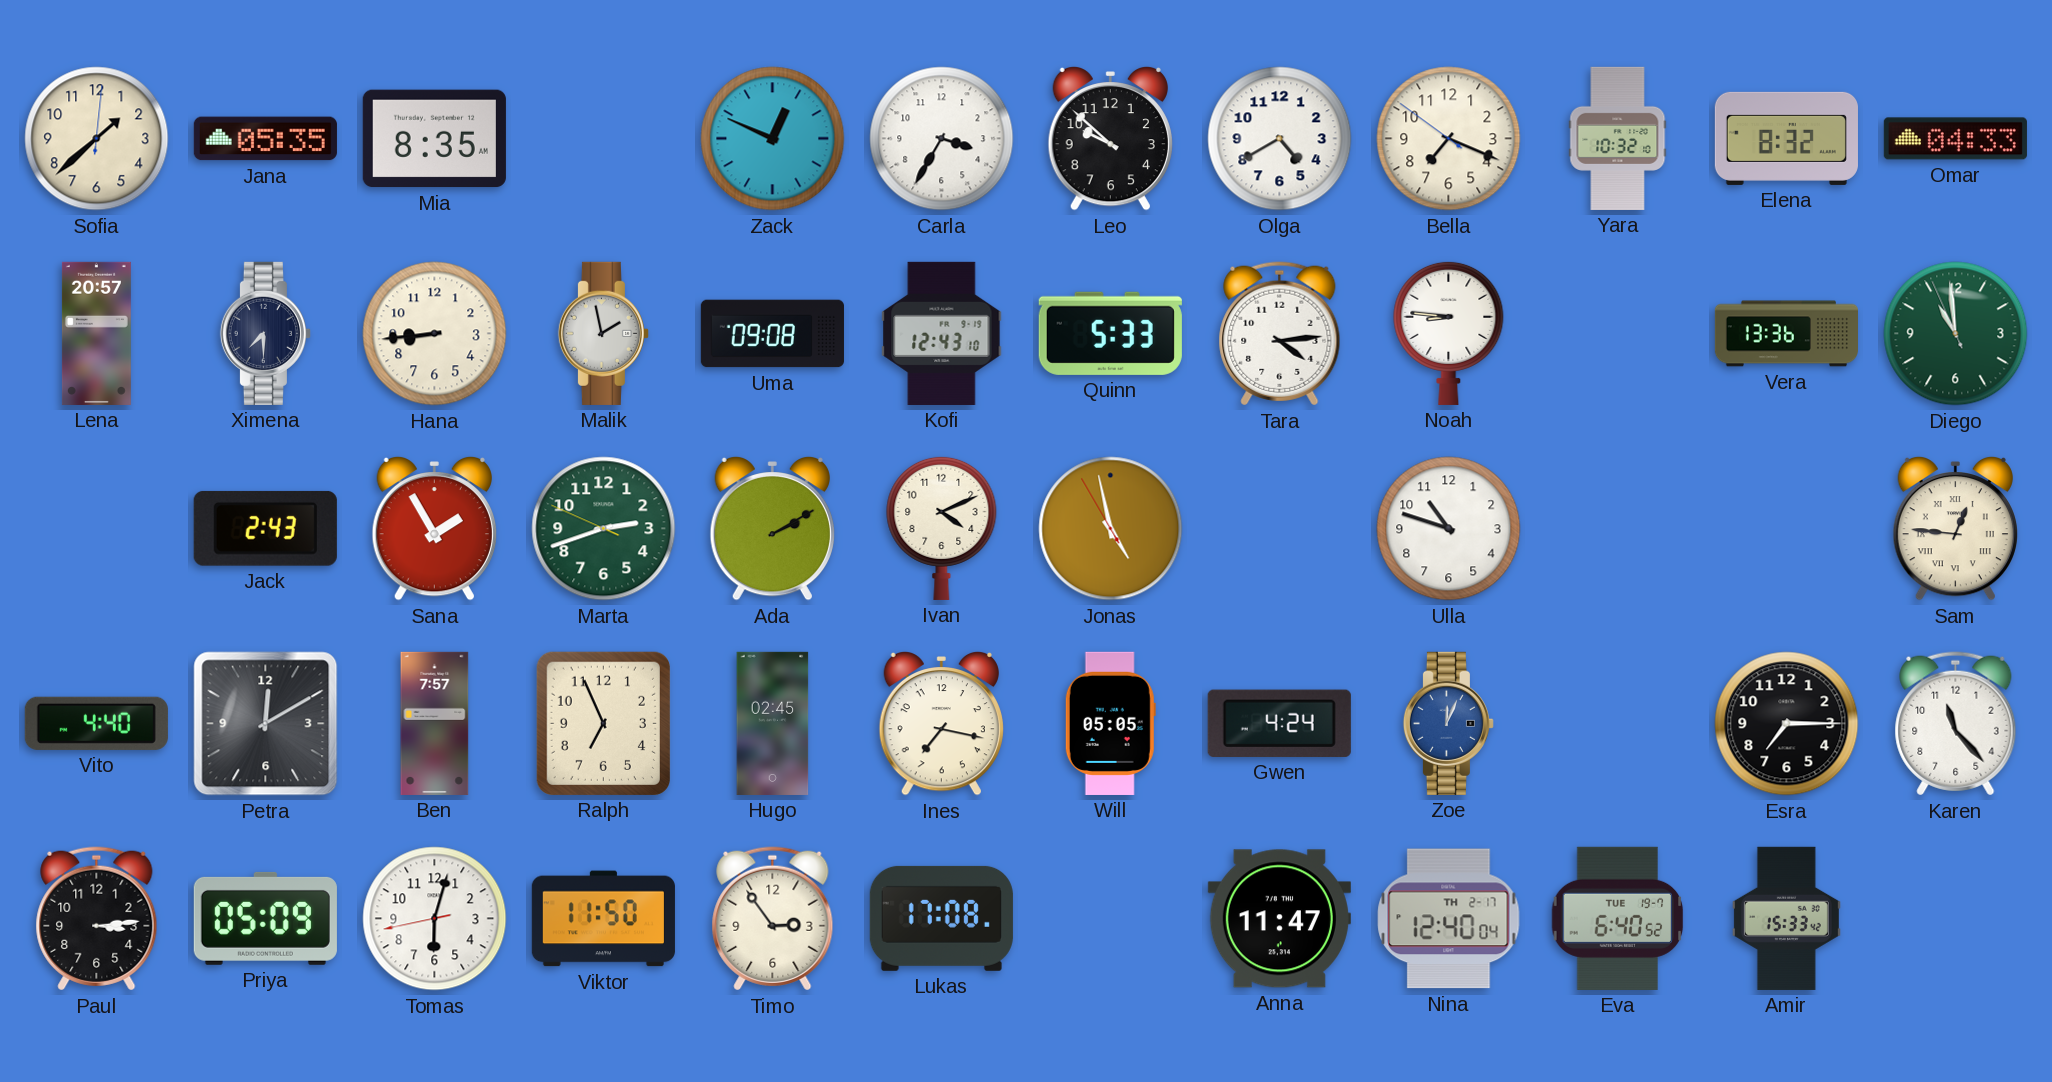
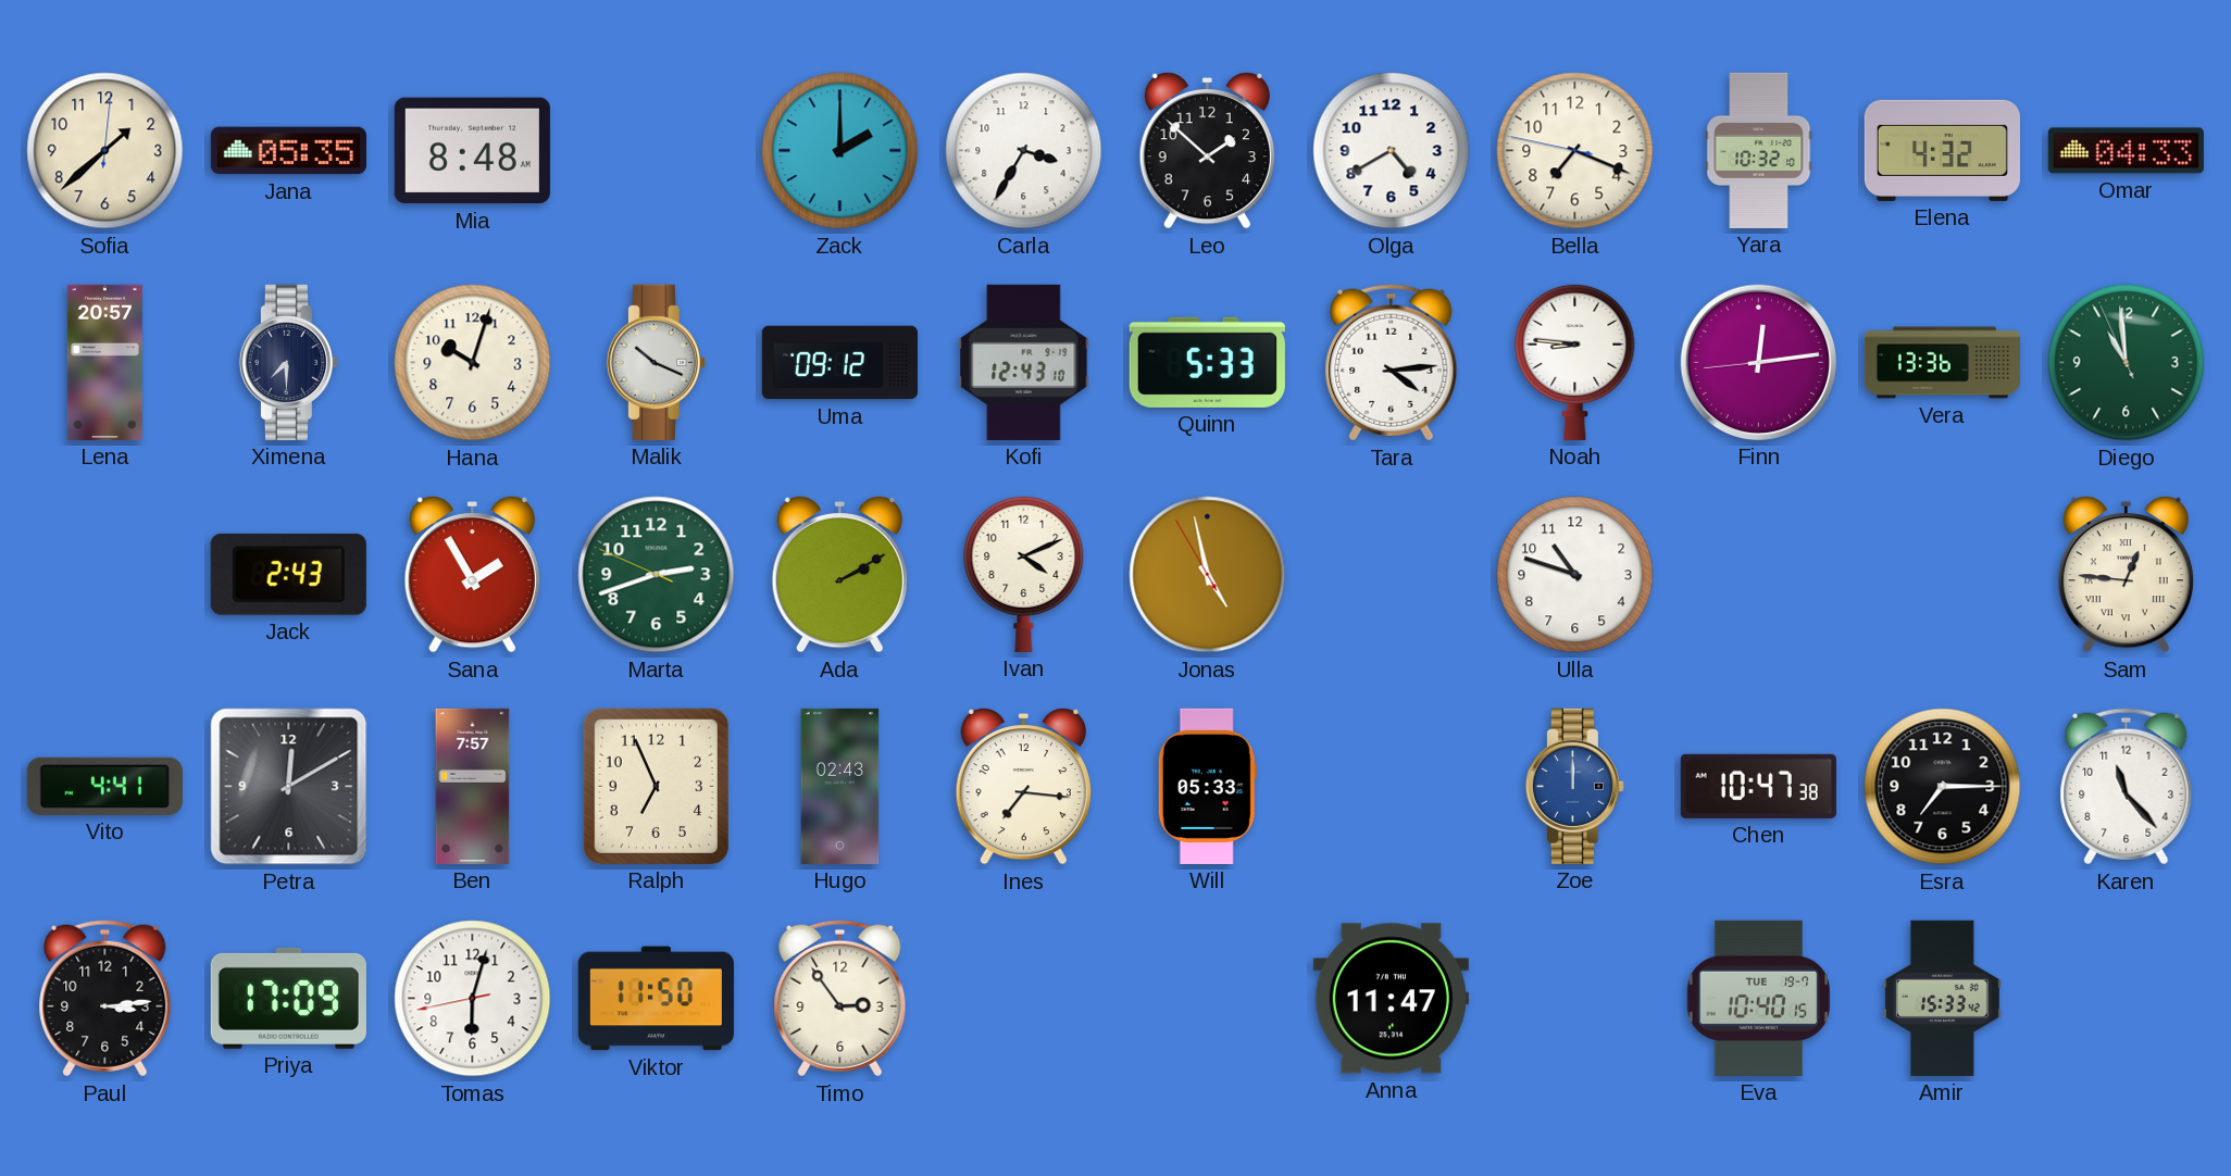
Mia: 8:35 -> 8:48 (472, 151)
Zack: 12:49 -> 2:00 (840, 151)
Leo: 9:52 -> 1:52 (1207, 150)
Bella: 7:18:51 -> 7:18:47 (1575, 151)
Elena: 8:32 -> 4:32 (1942, 150)
Hana: 8:44 -> 10:03 (473, 363)
Malik: 1:58 -> 10:19 (656, 362)
Uma: 09:08 -> 09:12 (839, 363)
Finn: none -> 12:13 (1758, 362)
Vito: 4:40 -> 4:41 (104, 786)
Hugo: 02:45 -> 02:43 (840, 786)
Ines: 7:17 -> 7:16 (1023, 786)
Will: 05:05 -> 05:33 (1207, 786)
Gwen: 4:24 -> none (1279, 723)
Zoe: 12:04 -> 12:00 (1574, 786)
Chen: none -> 10:47 (1758, 786)
Priya: 05:09 -> 17:09 (288, 998)
Lukas: 17:08 -> none (941, 918)
Nina: 12:40 -> none (1449, 919)
Eva: 6:40 -> 10:40 (1759, 998)
